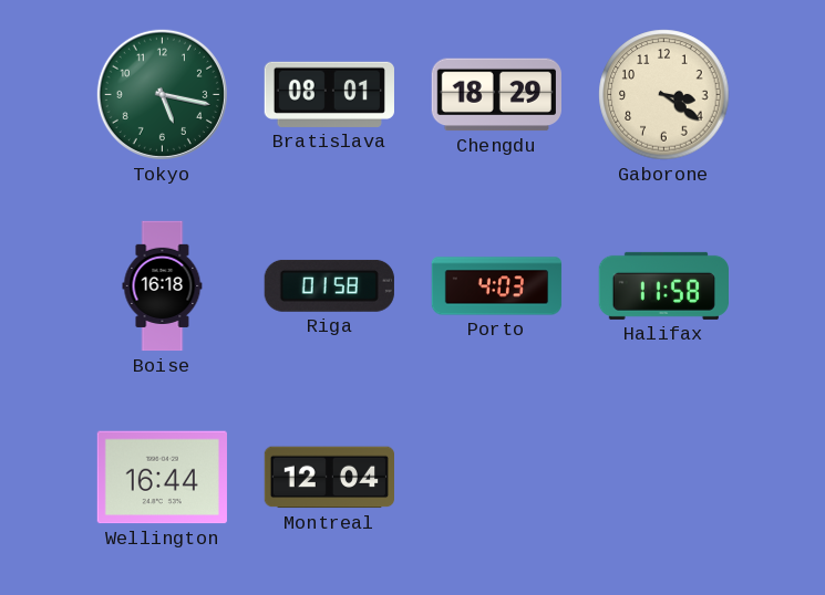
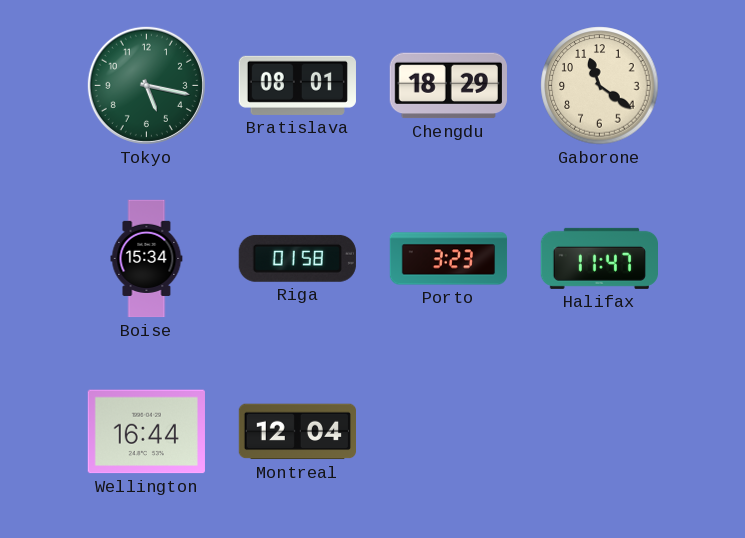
Gaborone: 3:21 -> 11:21 (600, 86)
Boise: 16:18 -> 15:34 (147, 259)
Porto: 4:03 -> 3:23 (449, 259)
Halifax: 11:58 -> 11:47 (599, 258)
